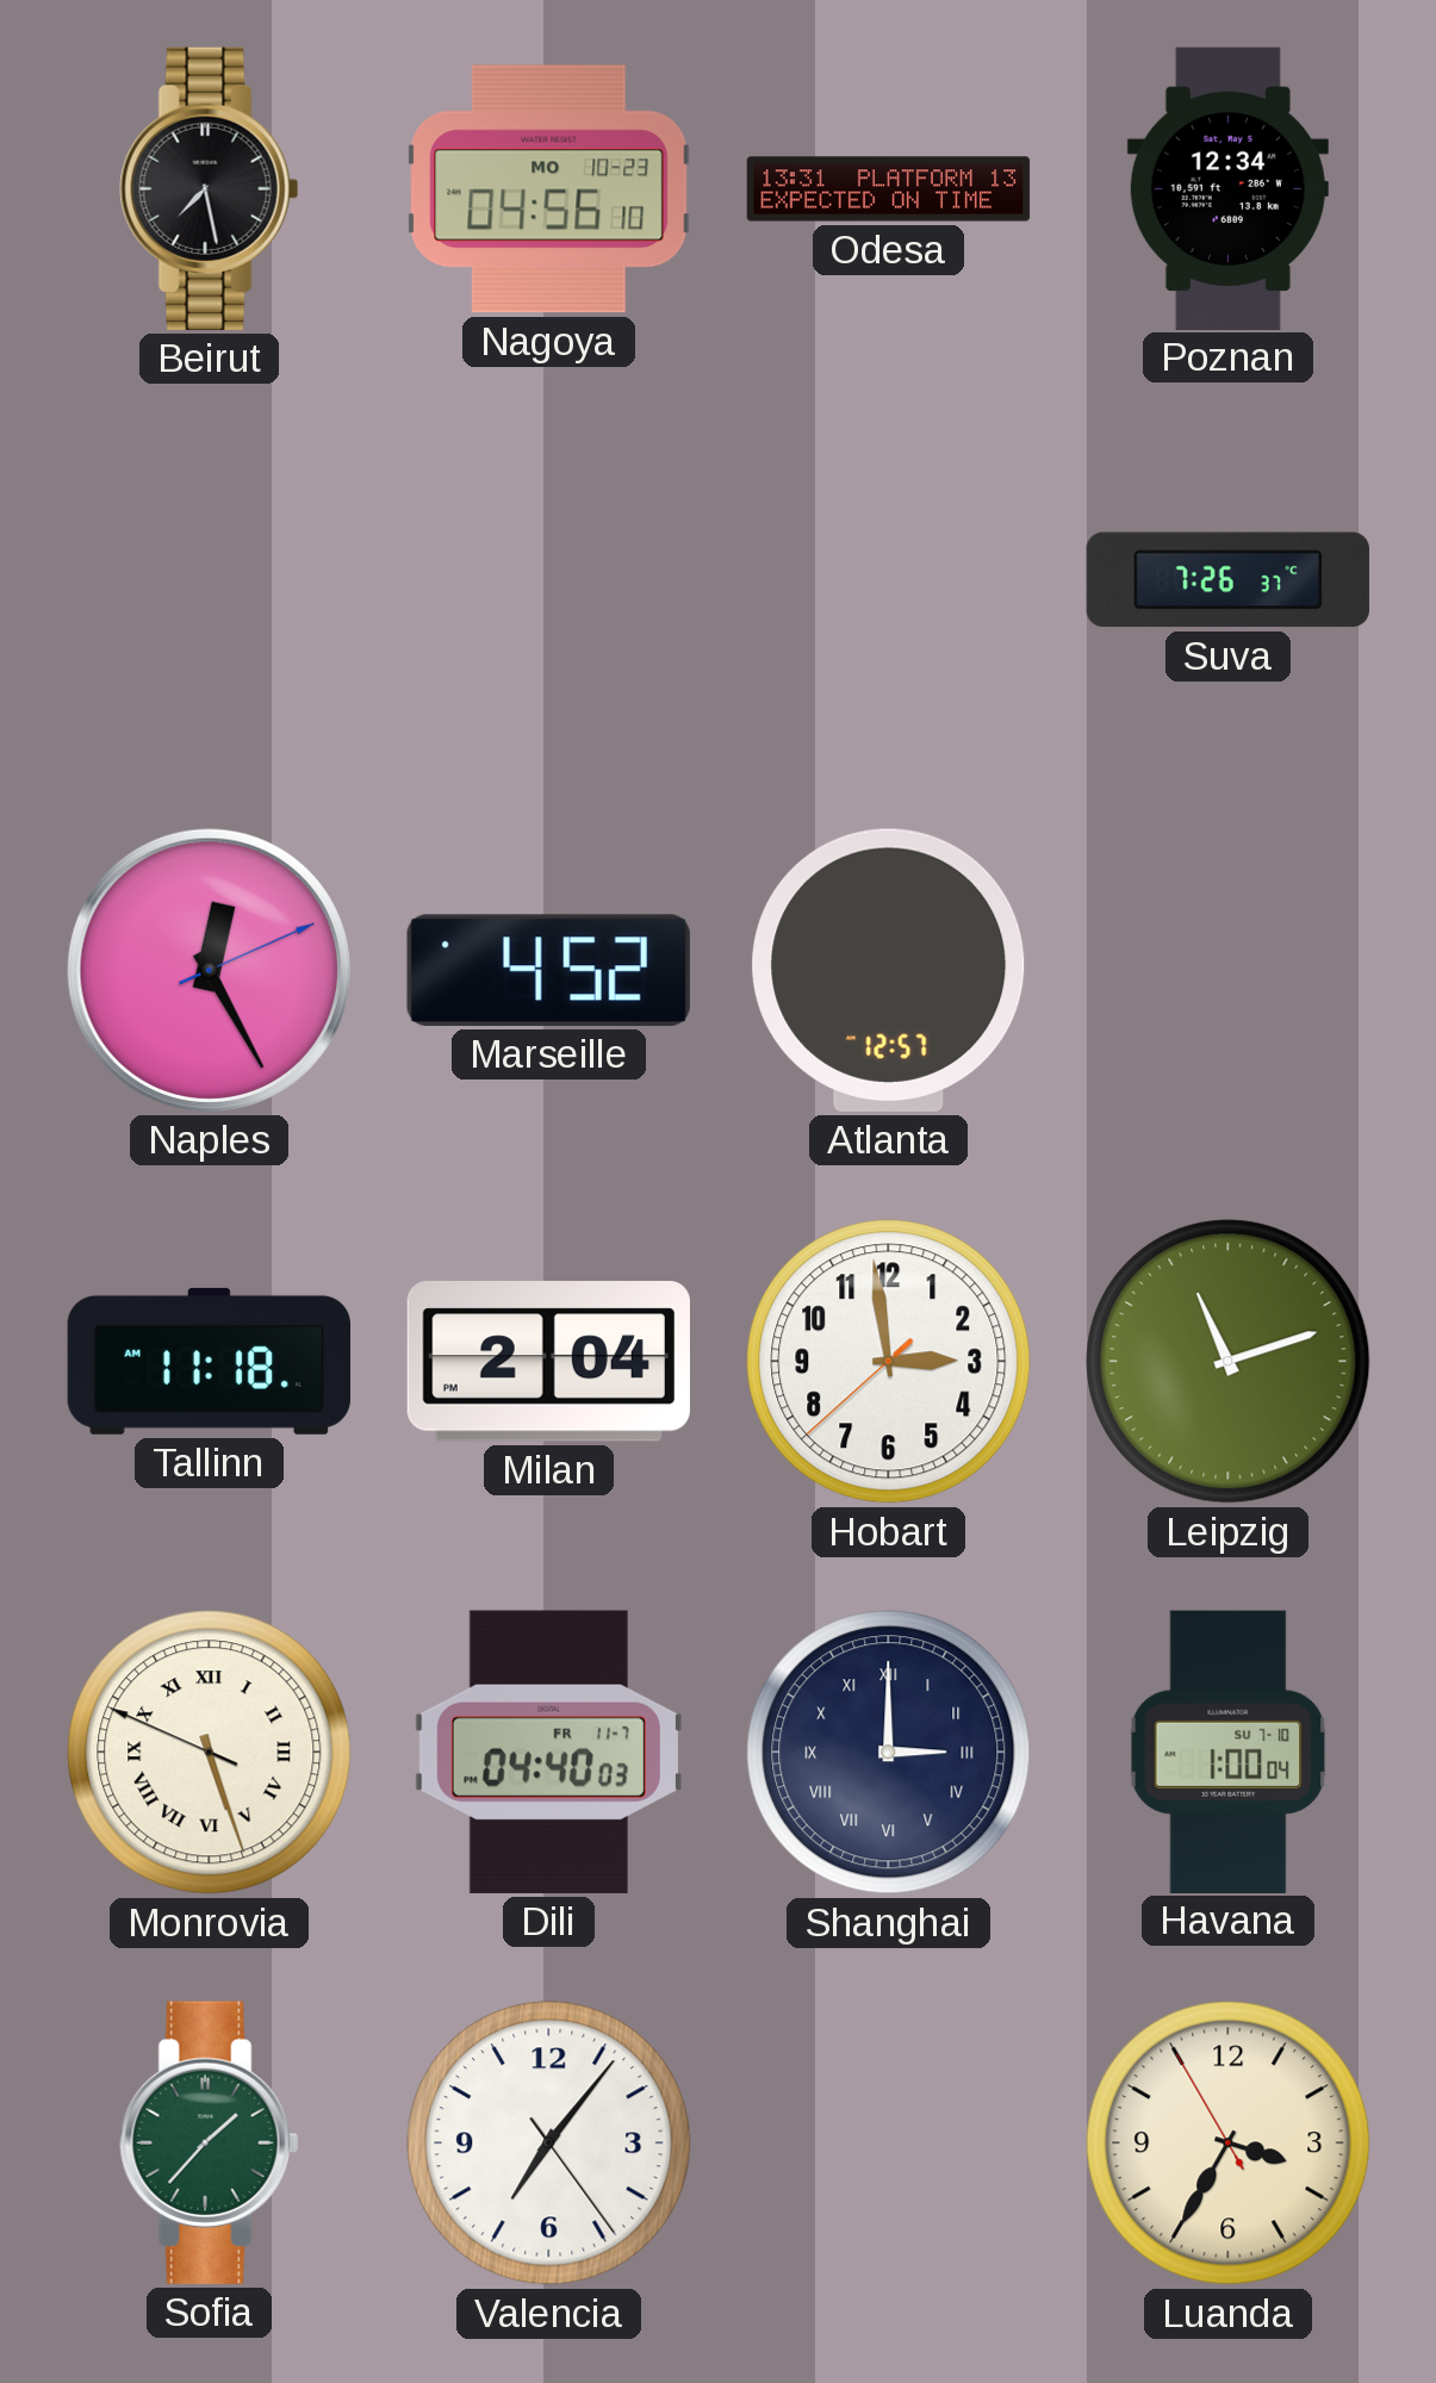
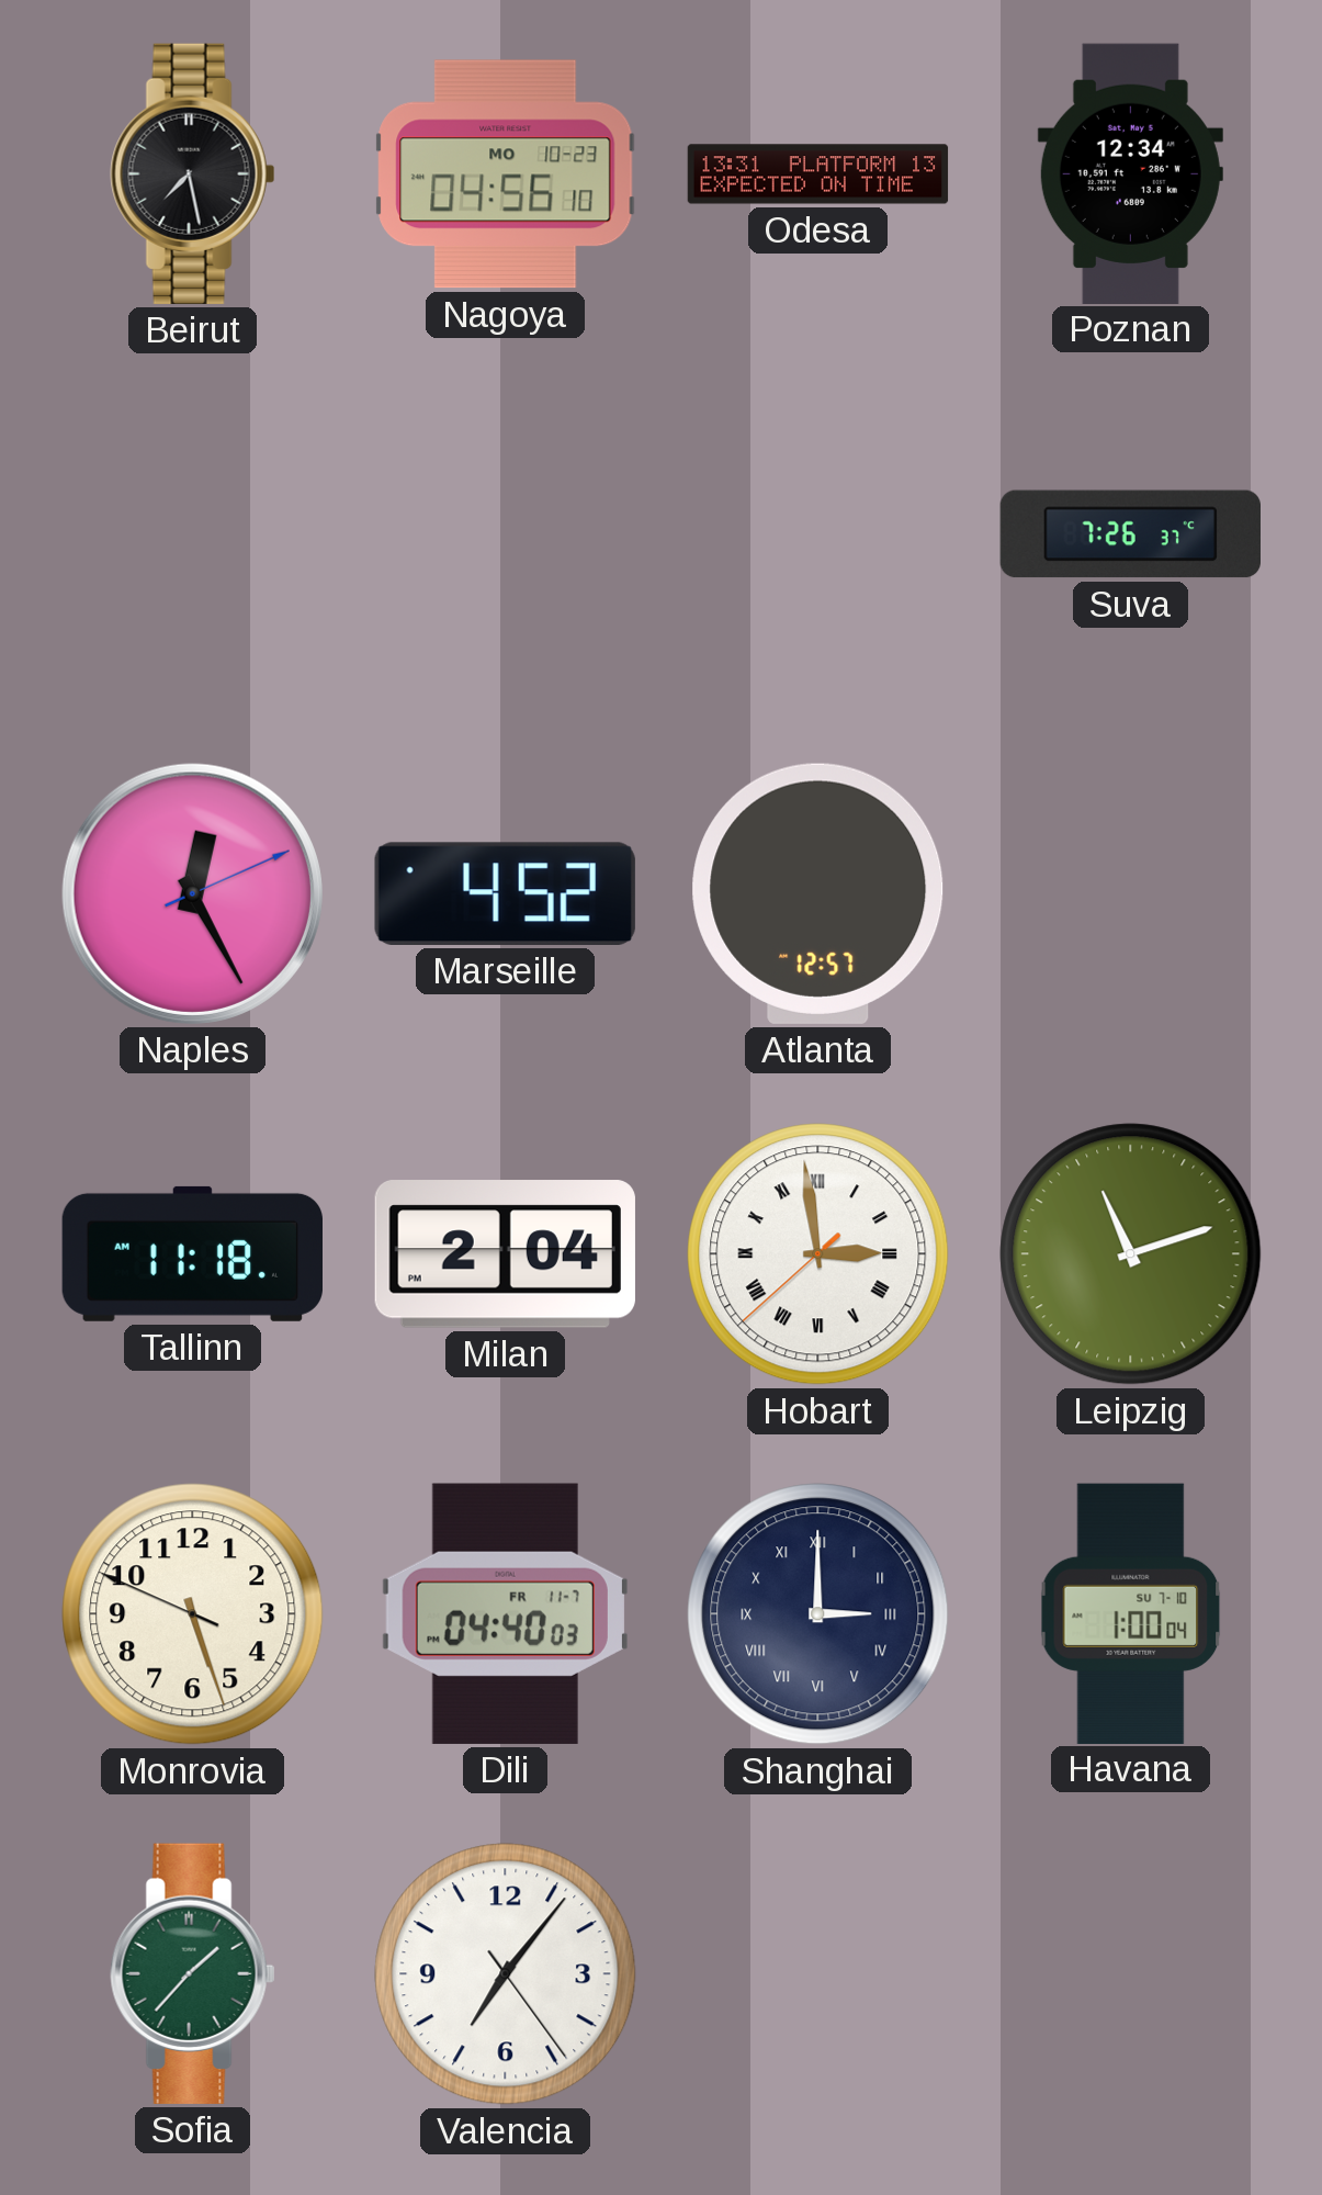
Hobart numerals: Arabic -> Roman (818, 1254)
Monrovia numerals: Roman -> Arabic (193, 1614)
Luanda: 3:34 -> none (1229, 2144)
